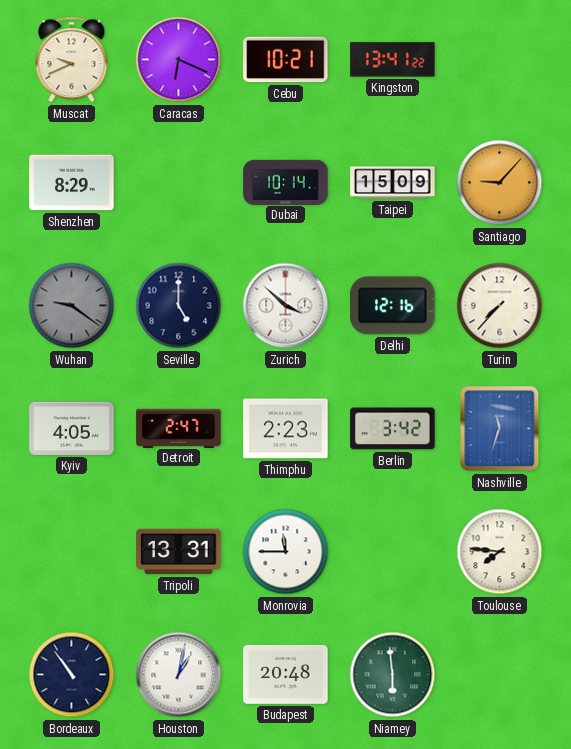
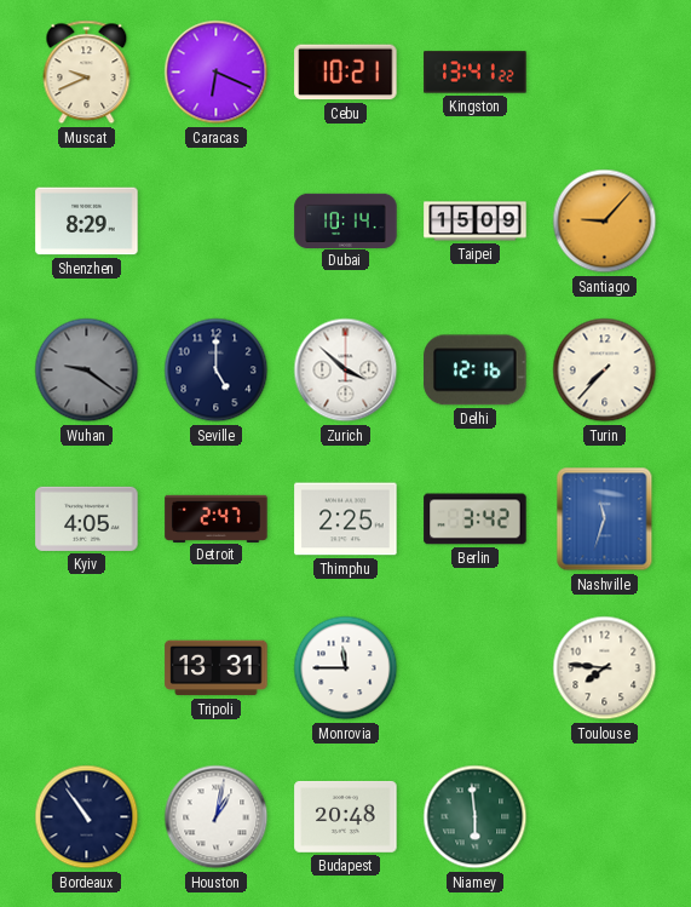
Thimphu: 2:23 -> 2:25 (346, 519)
